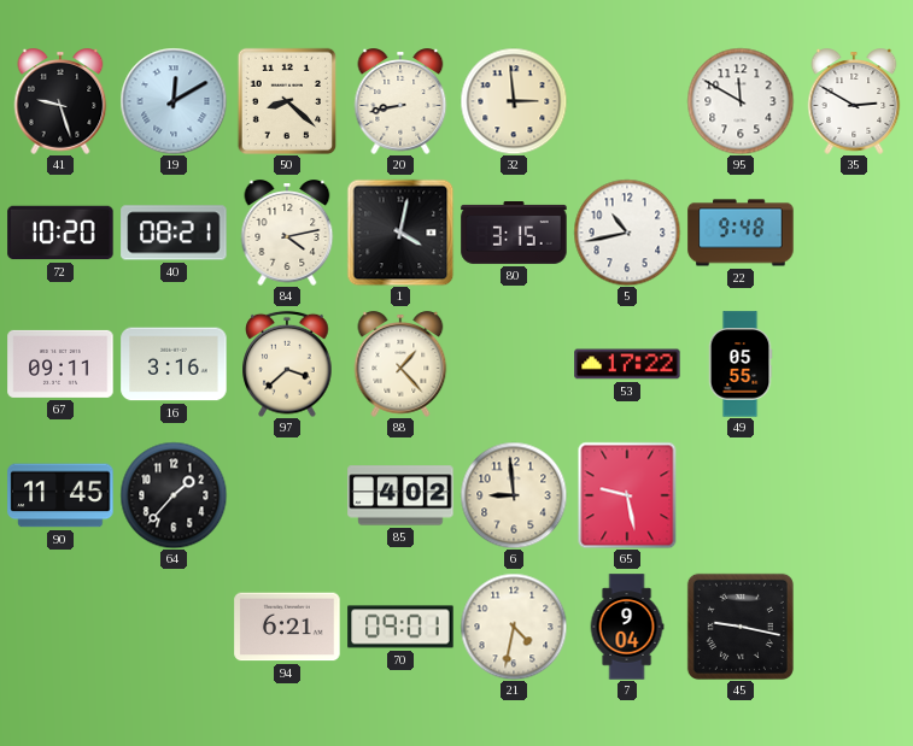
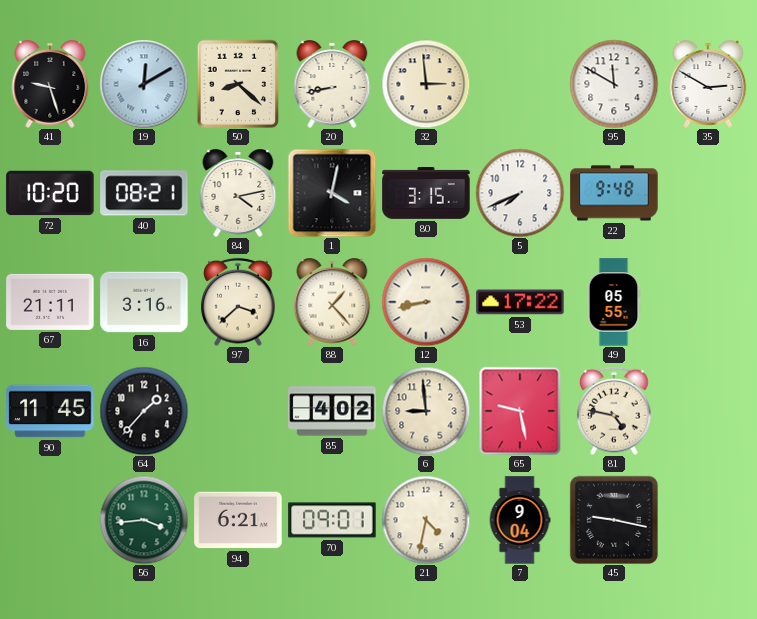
5: 10:43 -> 7:41 (520, 193)
67: 09:11 -> 21:11 (50, 302)
12: none -> 8:43 (426, 302)
81: none -> 4:47 (614, 411)
56: none -> 3:44 (144, 520)
